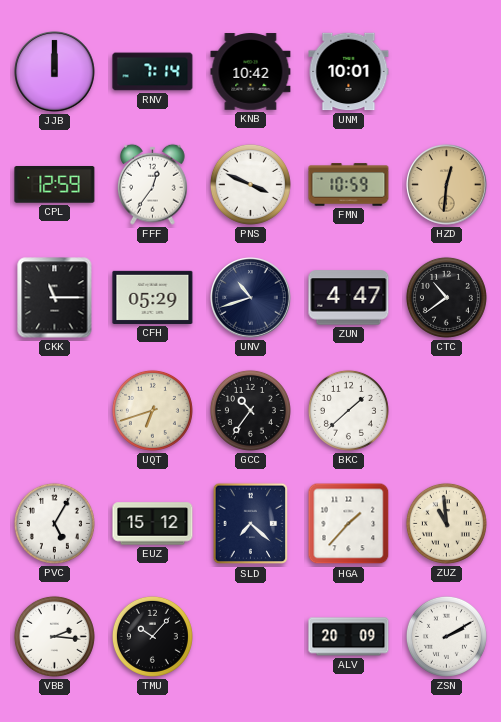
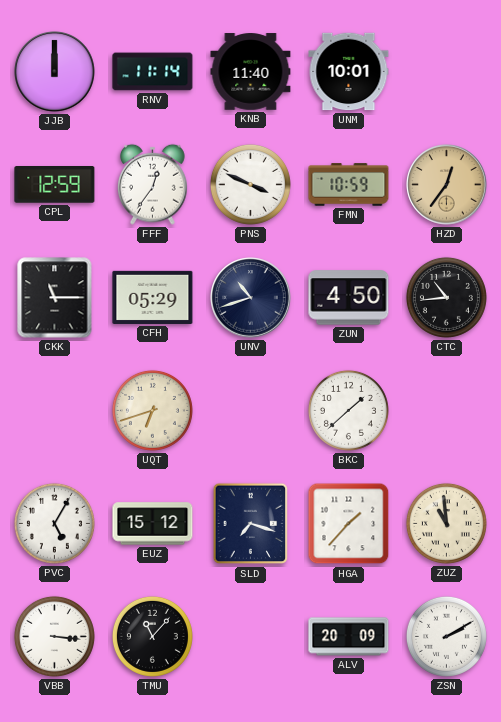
RNV: 7:14 -> 11:14 (153, 72)
KNB: 10:42 -> 11:40 (251, 72)
HZD: 12:31 -> 12:36 (447, 185)
ZUN: 4:47 -> 4:50 (349, 298)
CTC: 10:39 -> 10:44 (446, 297)
GCC: 10:36 -> none (250, 410)
SLD: 7:22 -> 7:18 (251, 524)
VBB: 2:16 -> 3:16 (54, 636)
TMU: 10:07 -> 11:07 (152, 636)
